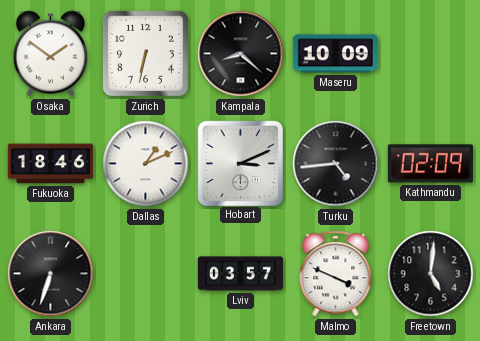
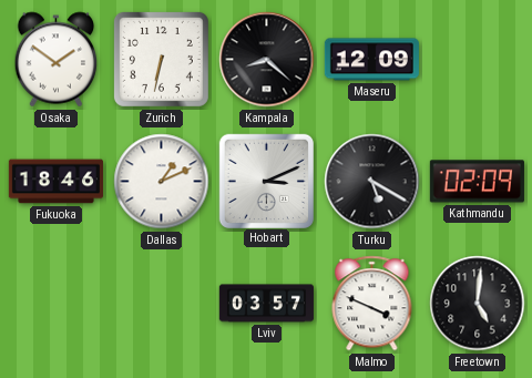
Maseru: 10:09 -> 12:09 (371, 60)
Turku: 4:44 -> 5:20 (372, 182)
Ankara: 6:33 -> none (51, 274)
